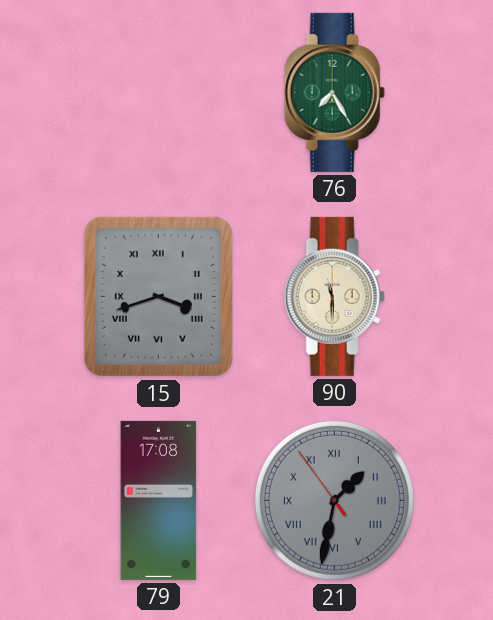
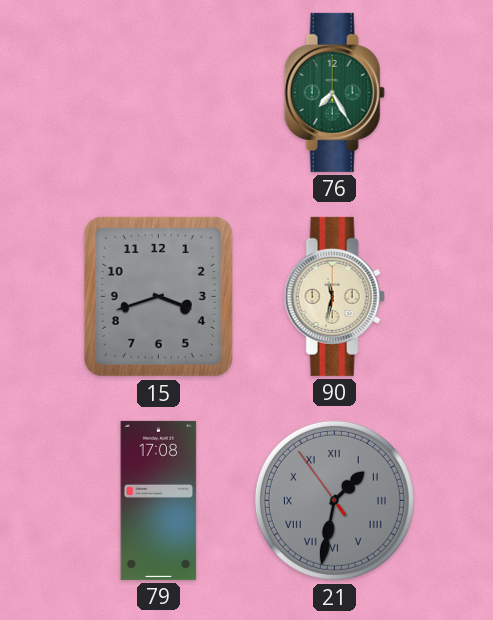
15 numerals: Roman -> Arabic (158, 296)
90: 11:30 -> 11:32 (334, 296)
